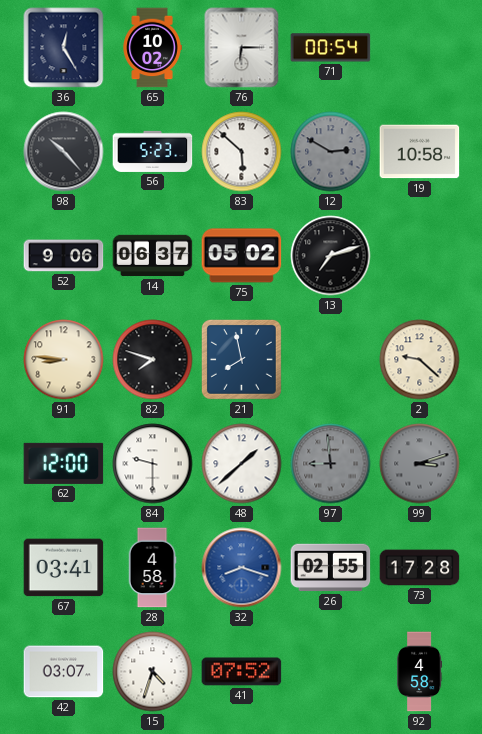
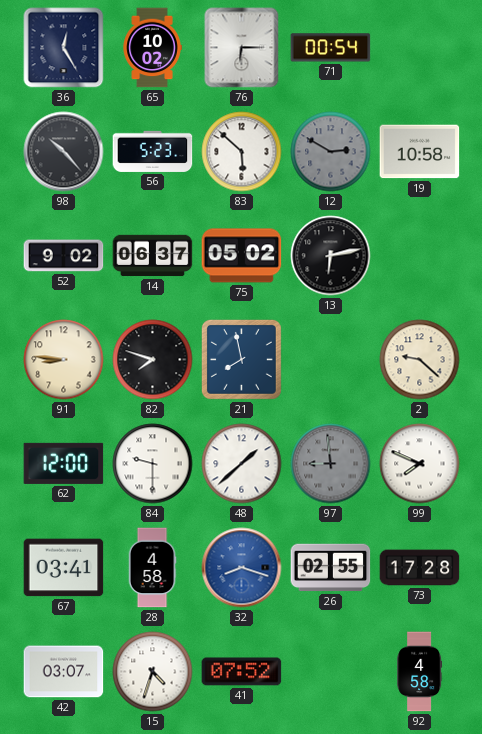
52: 9:06 -> 9:02 (64, 256)
13: 7:12 -> 6:13 (331, 256)
99: 3:12 -> 7:49 (420, 464)
99 dial: grey -> white (420, 464)
